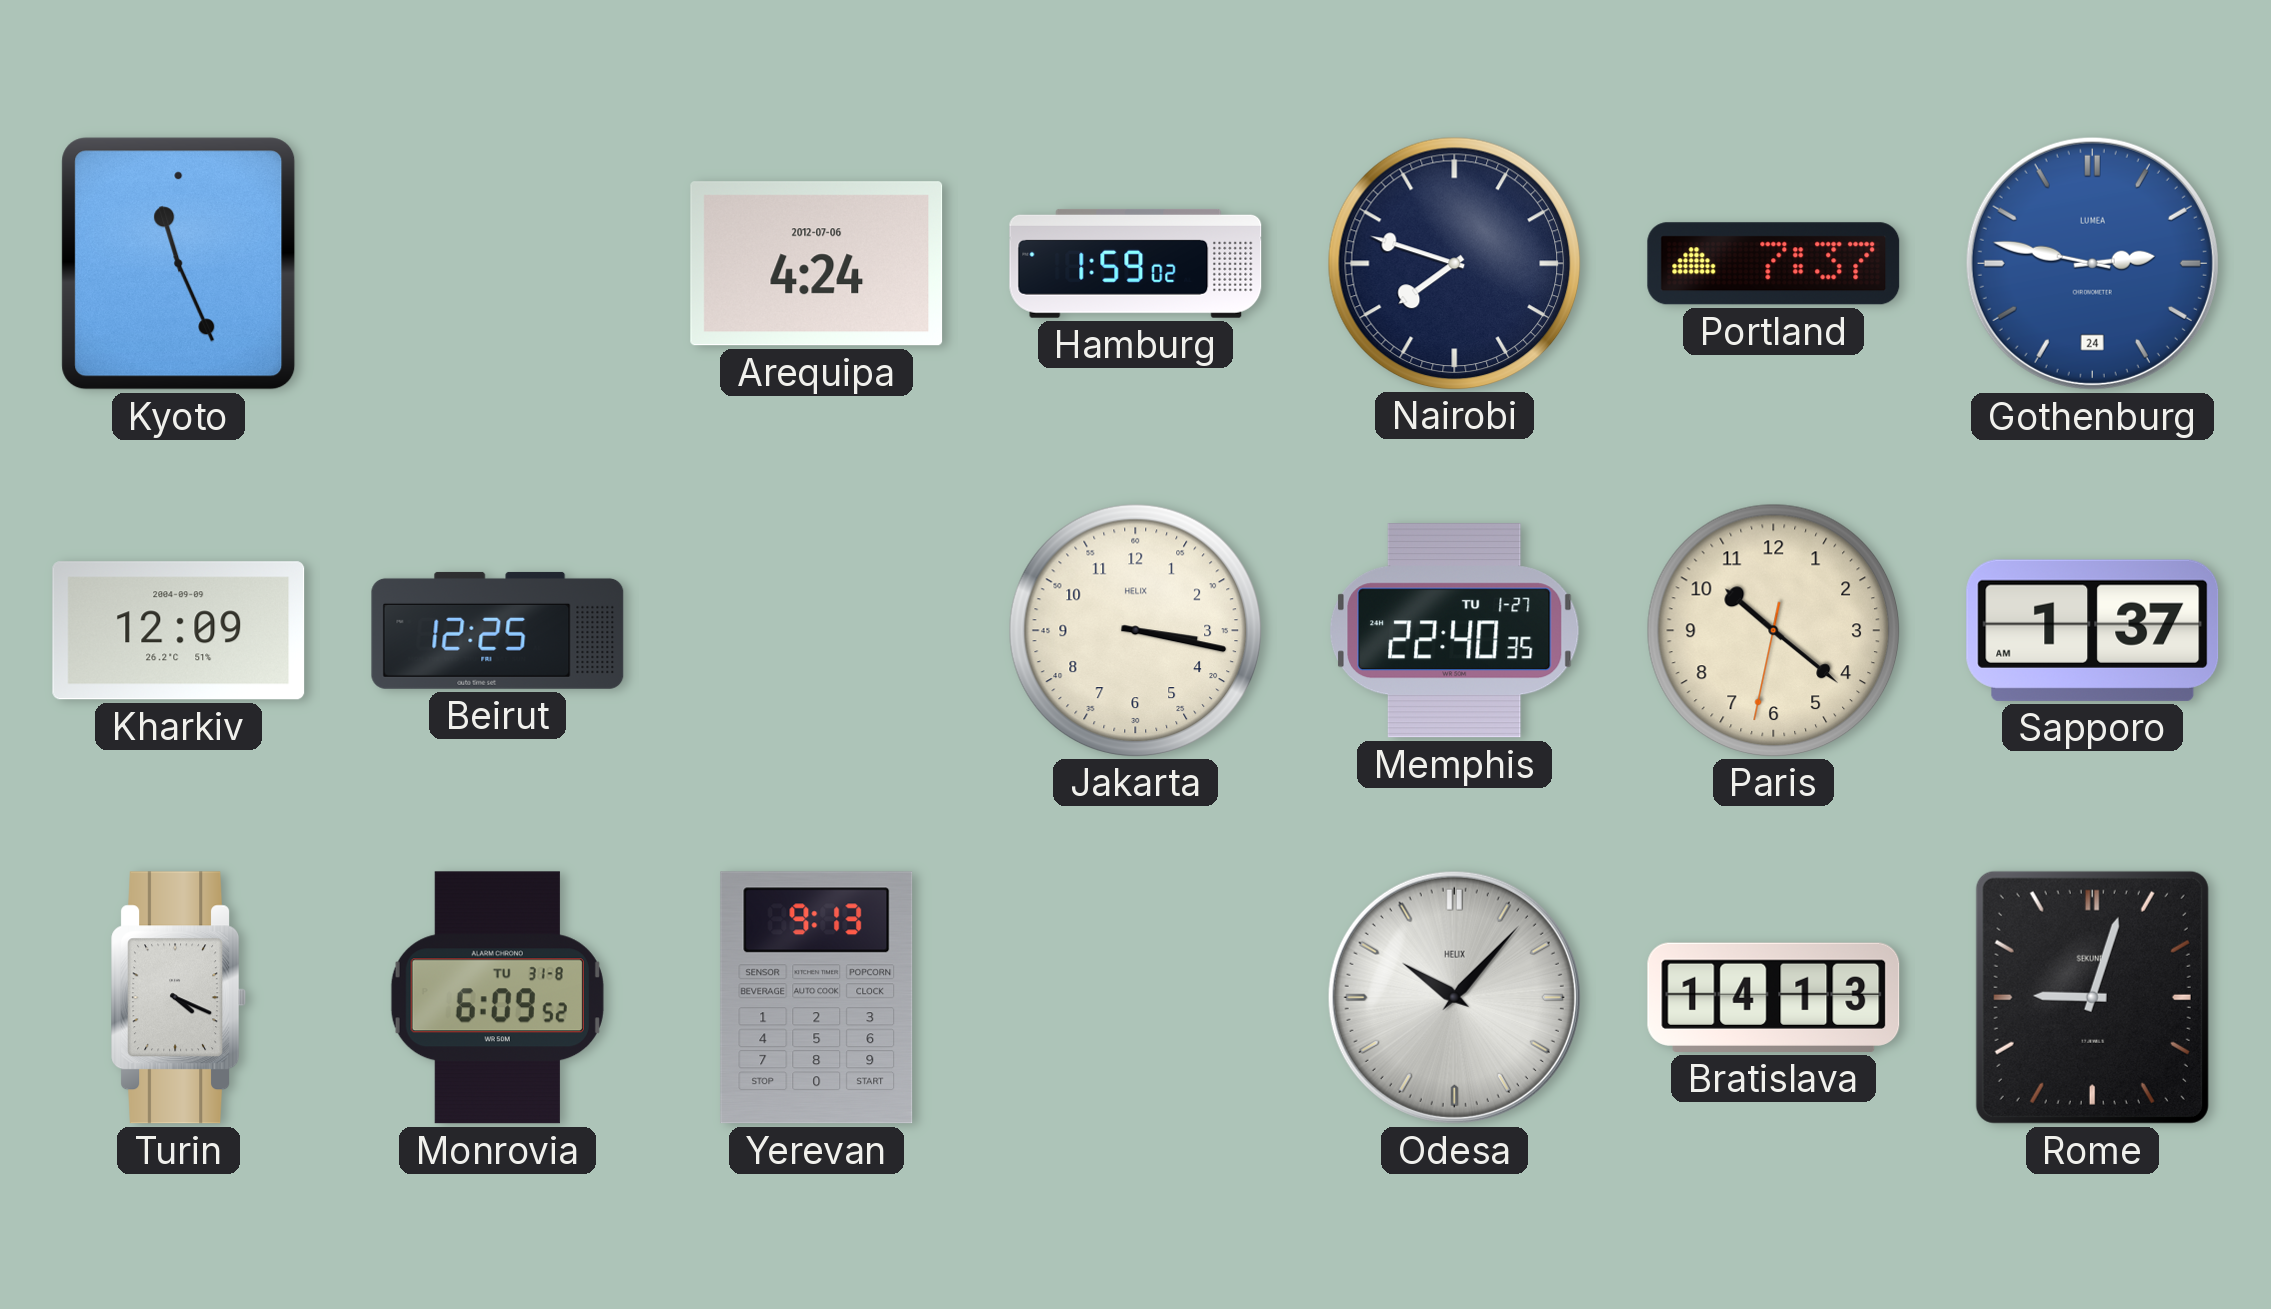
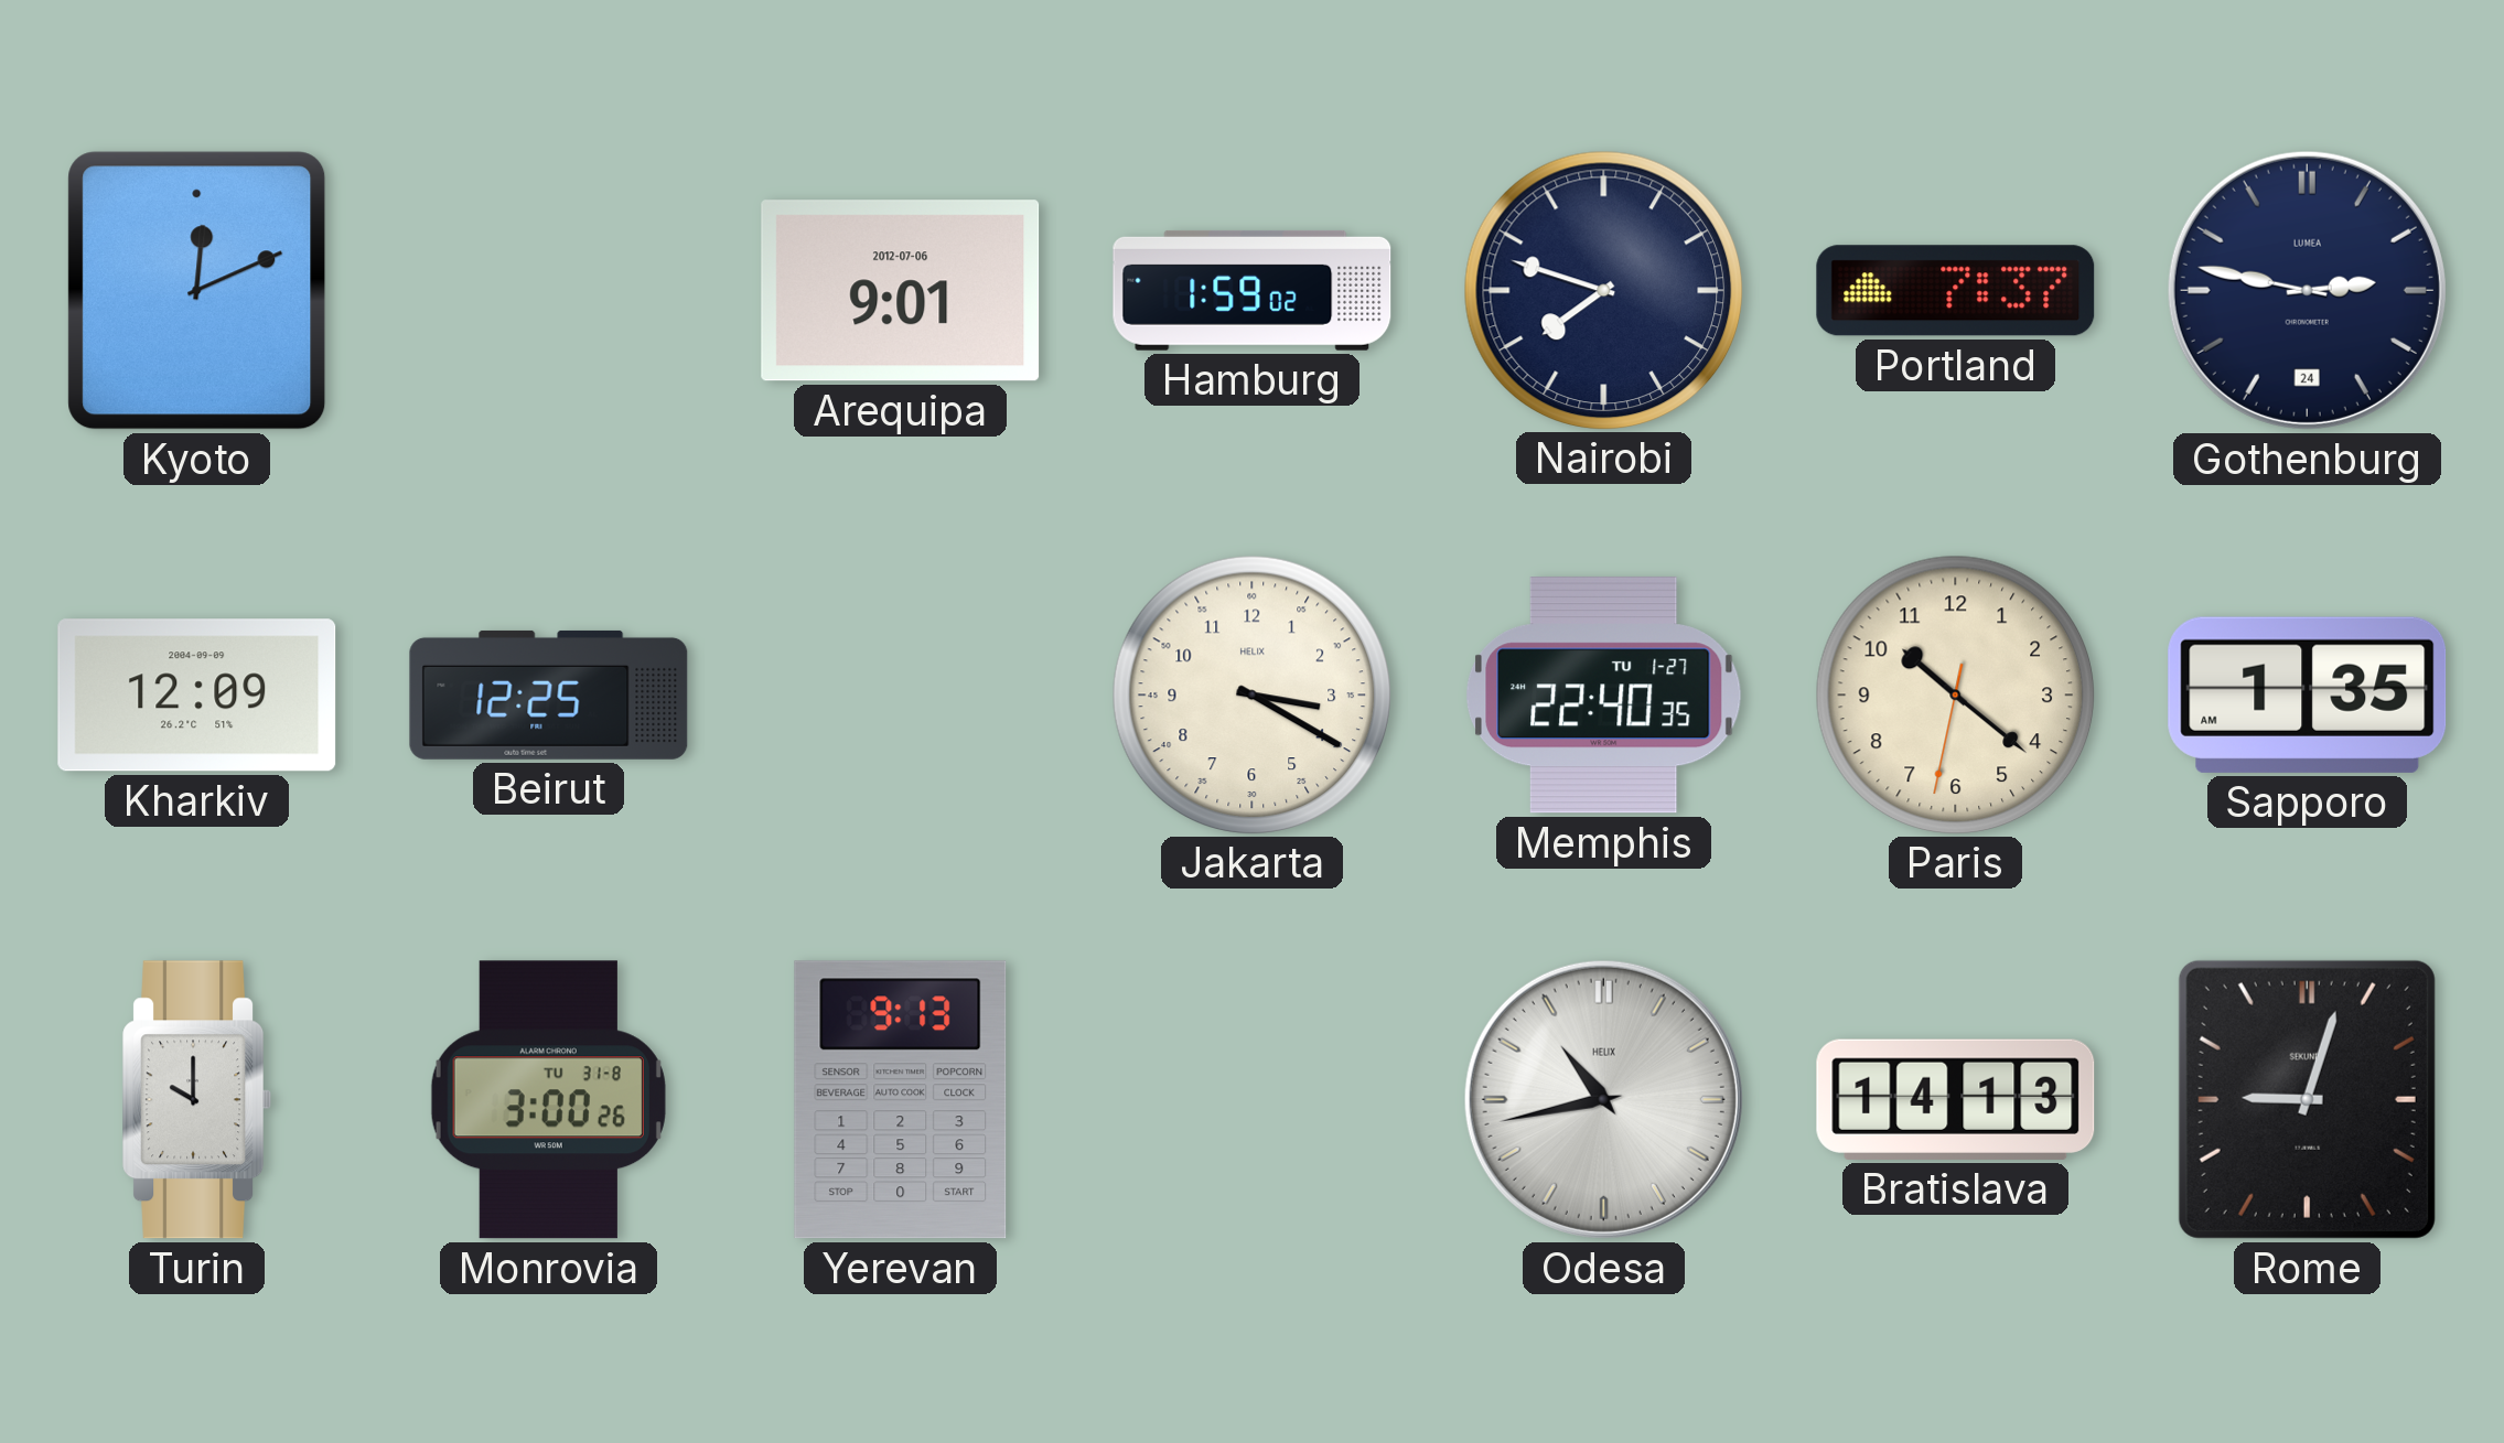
Kyoto: 11:26 -> 12:11 (197, 291)
Arequipa: 4:24 -> 9:01 (901, 291)
Gothenburg dial: blue -> navy (2307, 290)
Jakarta: 3:17 -> 3:20 (1251, 694)
Sapporo: 1:37 -> 1:35 (2308, 694)
Turin: 4:19 -> 10:00 (196, 1100)
Monrovia: 6:09 -> 3:00 (548, 1100)
Odesa: 10:07 -> 10:43 (1603, 1099)
